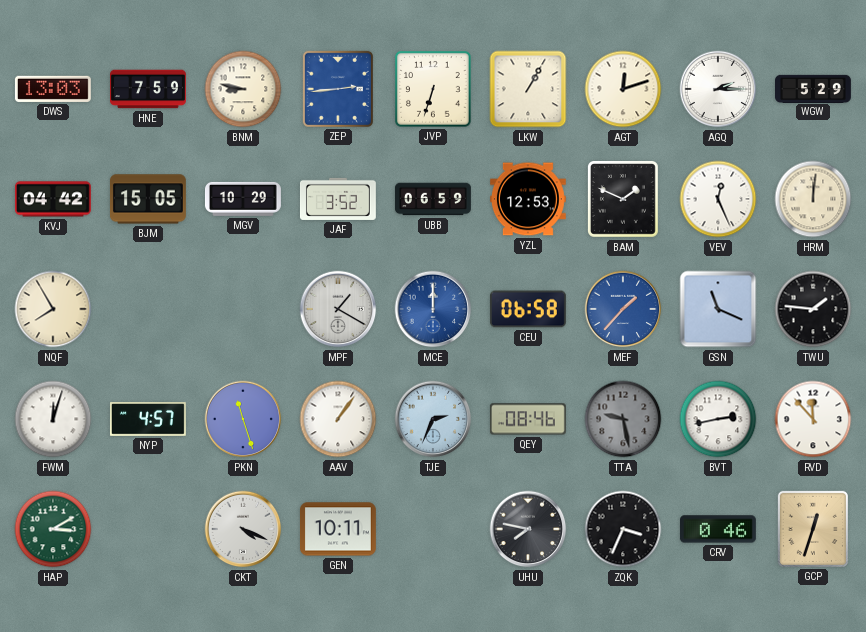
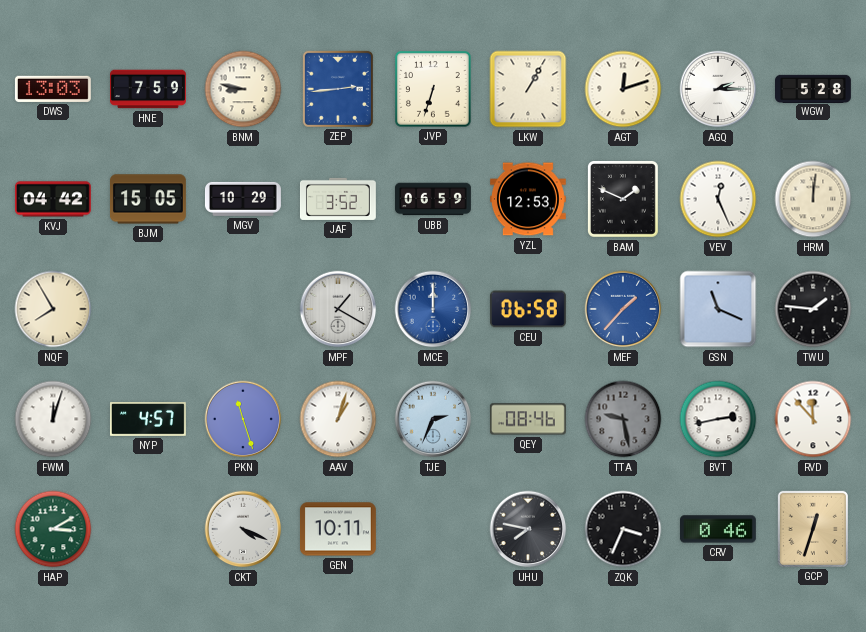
WGW: 5:29 -> 5:28 (814, 88)
AAV: 1:06 -> 1:03 (338, 419)
